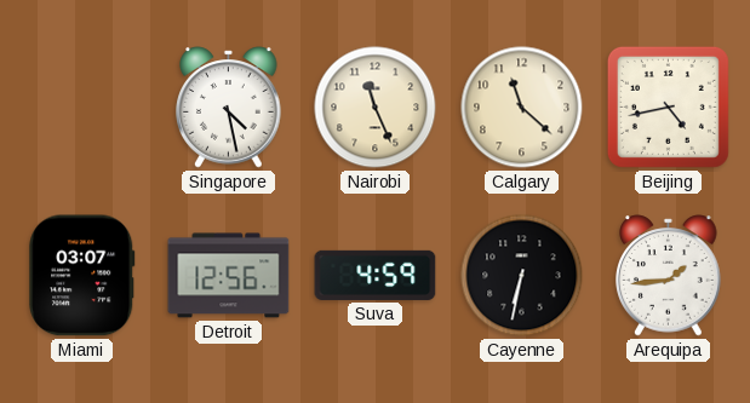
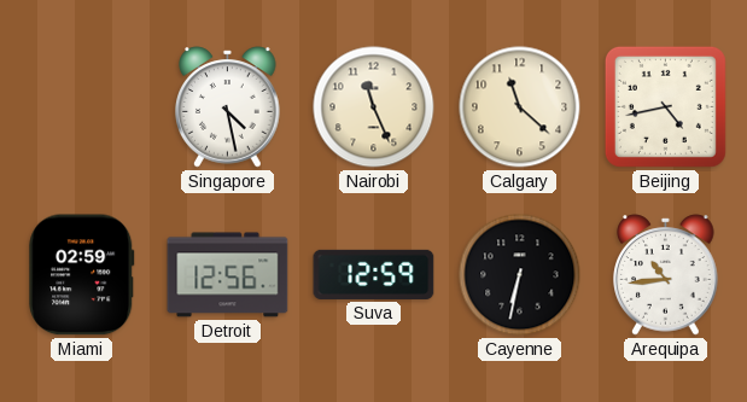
Miami: 03:07 -> 02:59 (82, 275)
Suva: 4:59 -> 12:59 (374, 274)
Arequipa: 1:44 -> 10:44 (666, 275)
